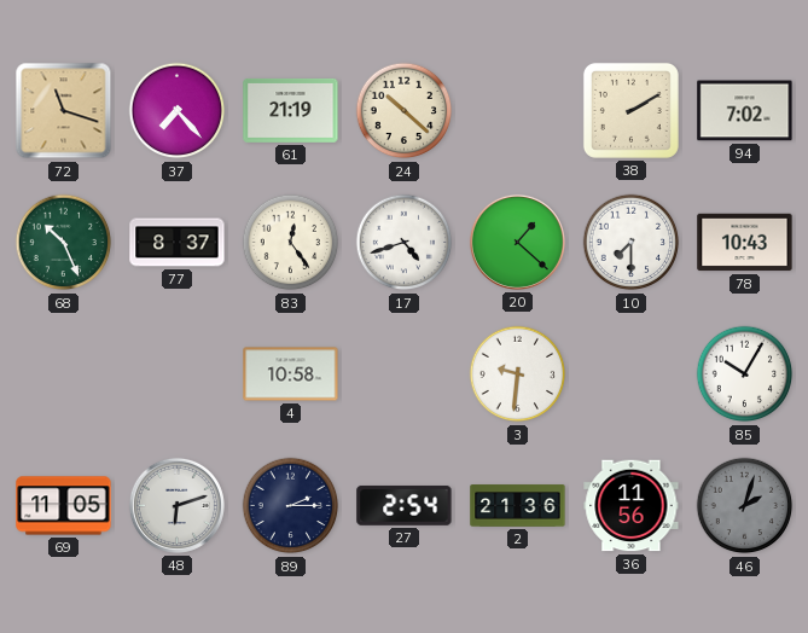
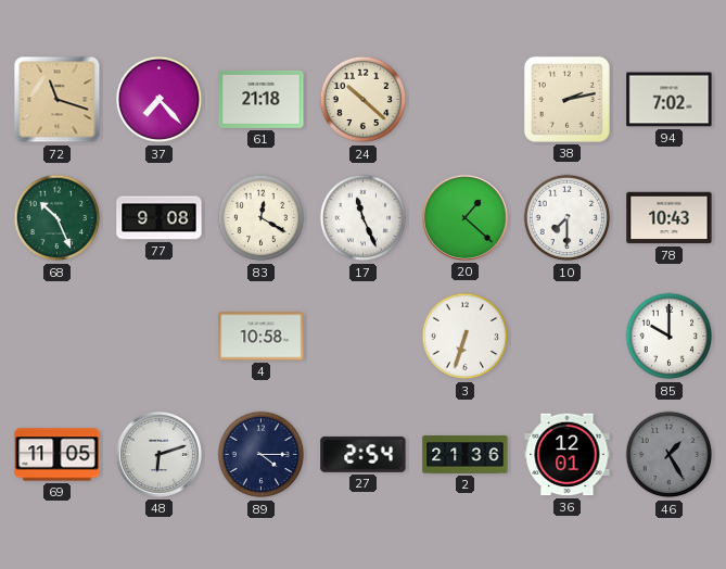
61: 21:19 -> 21:18 (262, 99)
38: 2:10 -> 2:13 (566, 99)
77: 8:37 -> 9:08 (160, 218)
83: 12:24 -> 12:20 (262, 218)
17: 4:42 -> 11:26 (364, 218)
3: 9:31 -> 6:33 (466, 337)
85: 10:05 -> 10:00 (670, 337)
89: 2:15 -> 4:15 (262, 455)
36: 11:56 -> 12:01 (568, 455)
46: 2:03 -> 1:25 (670, 455)
